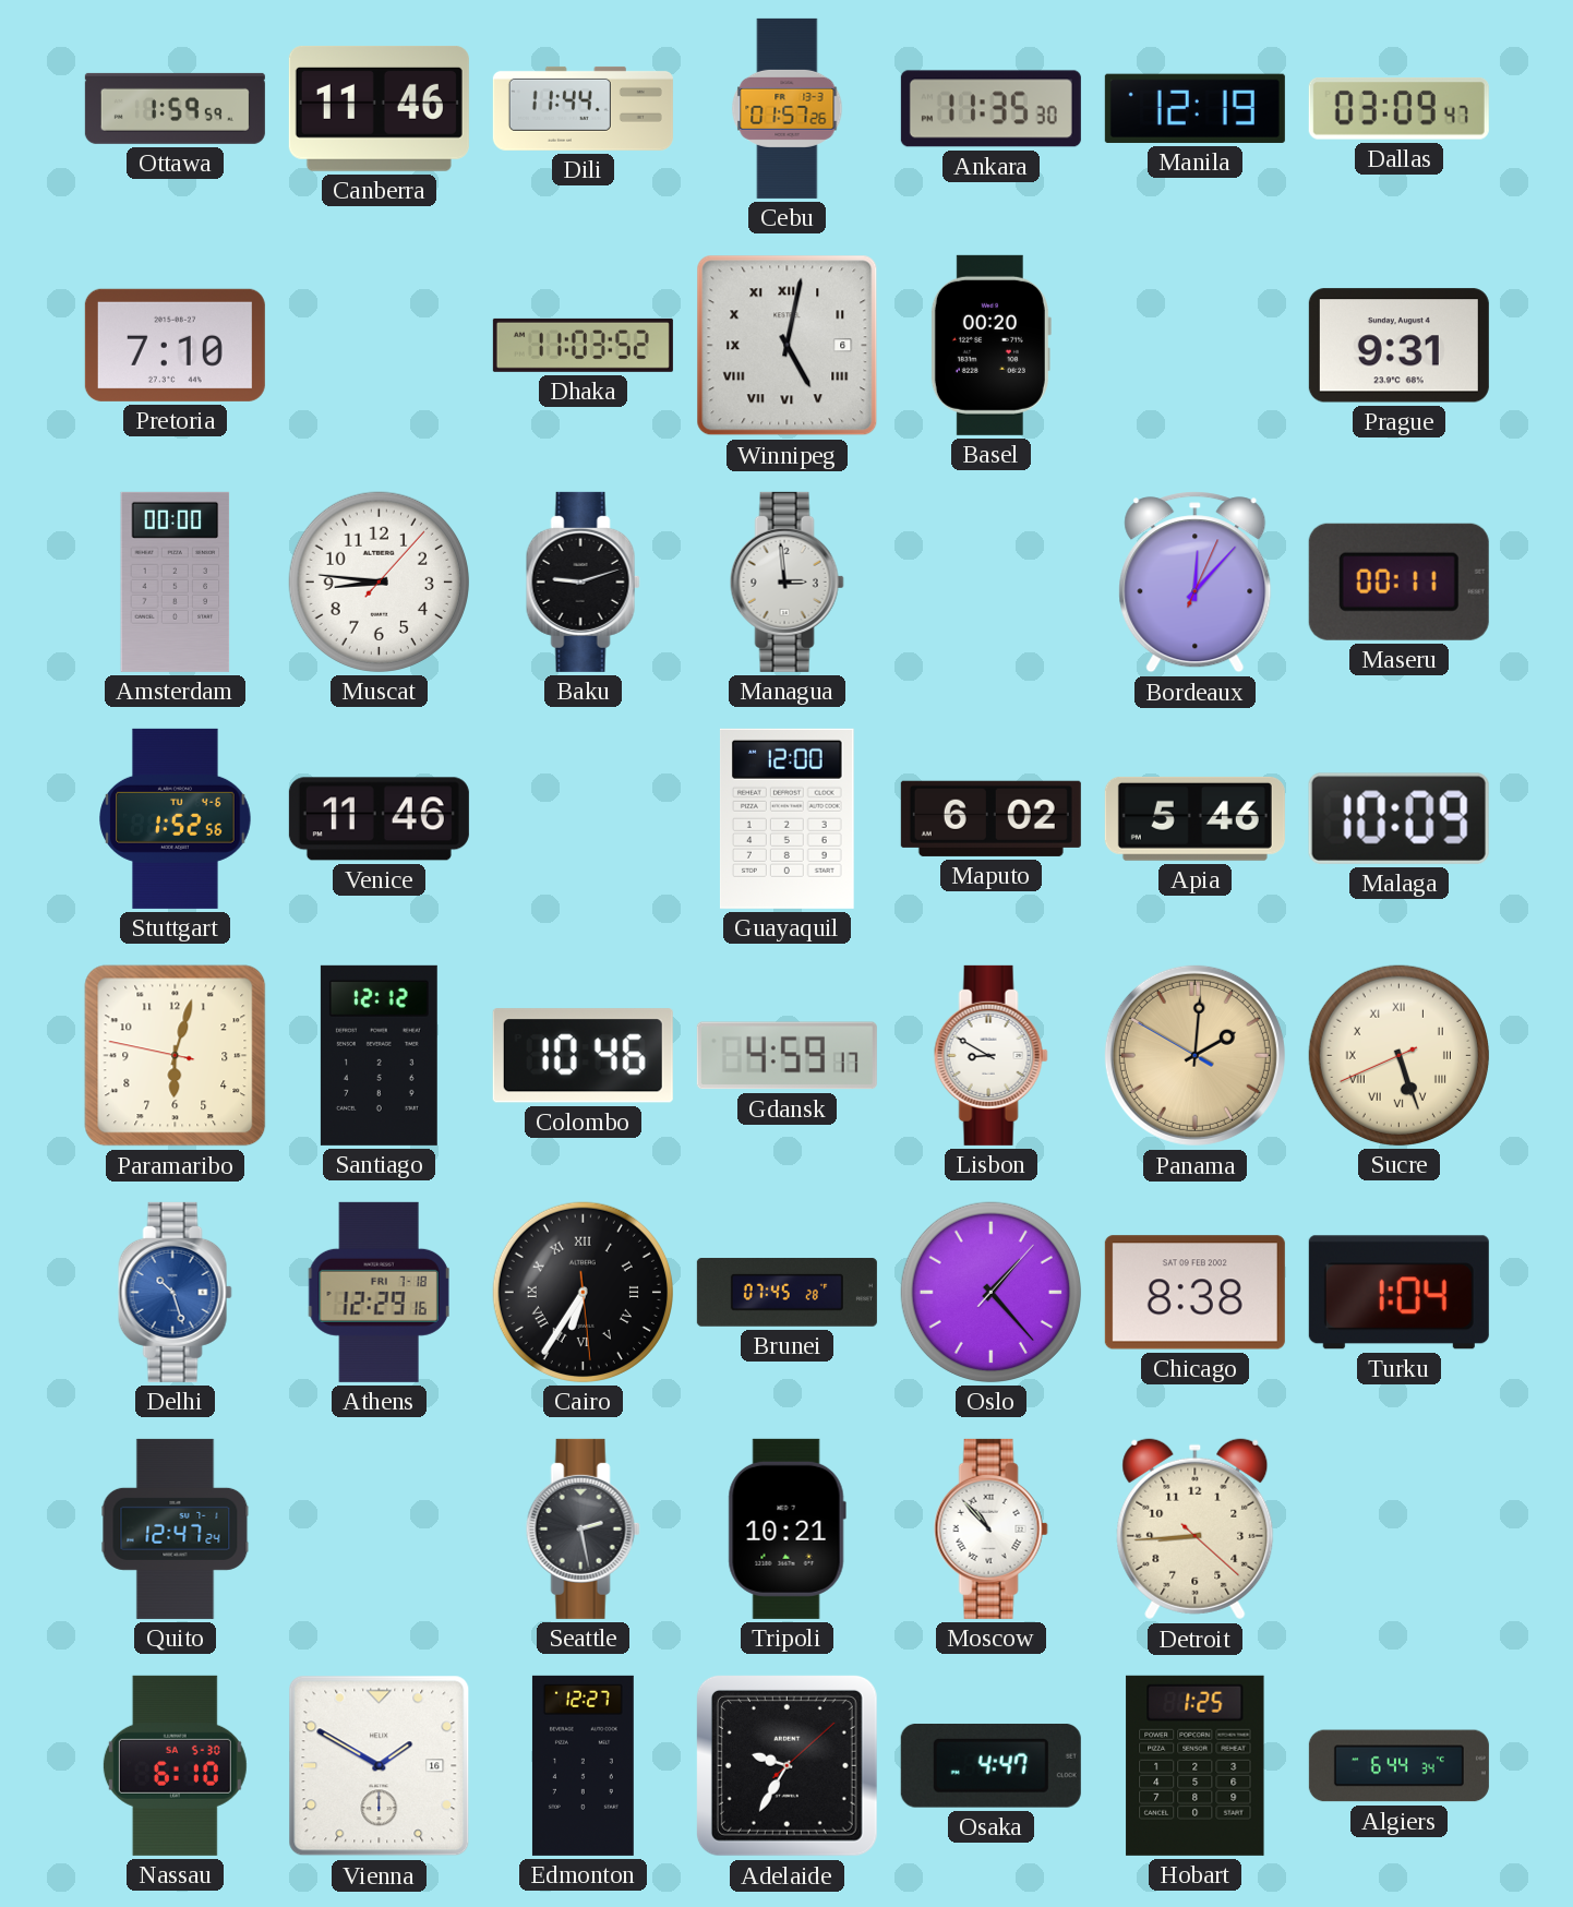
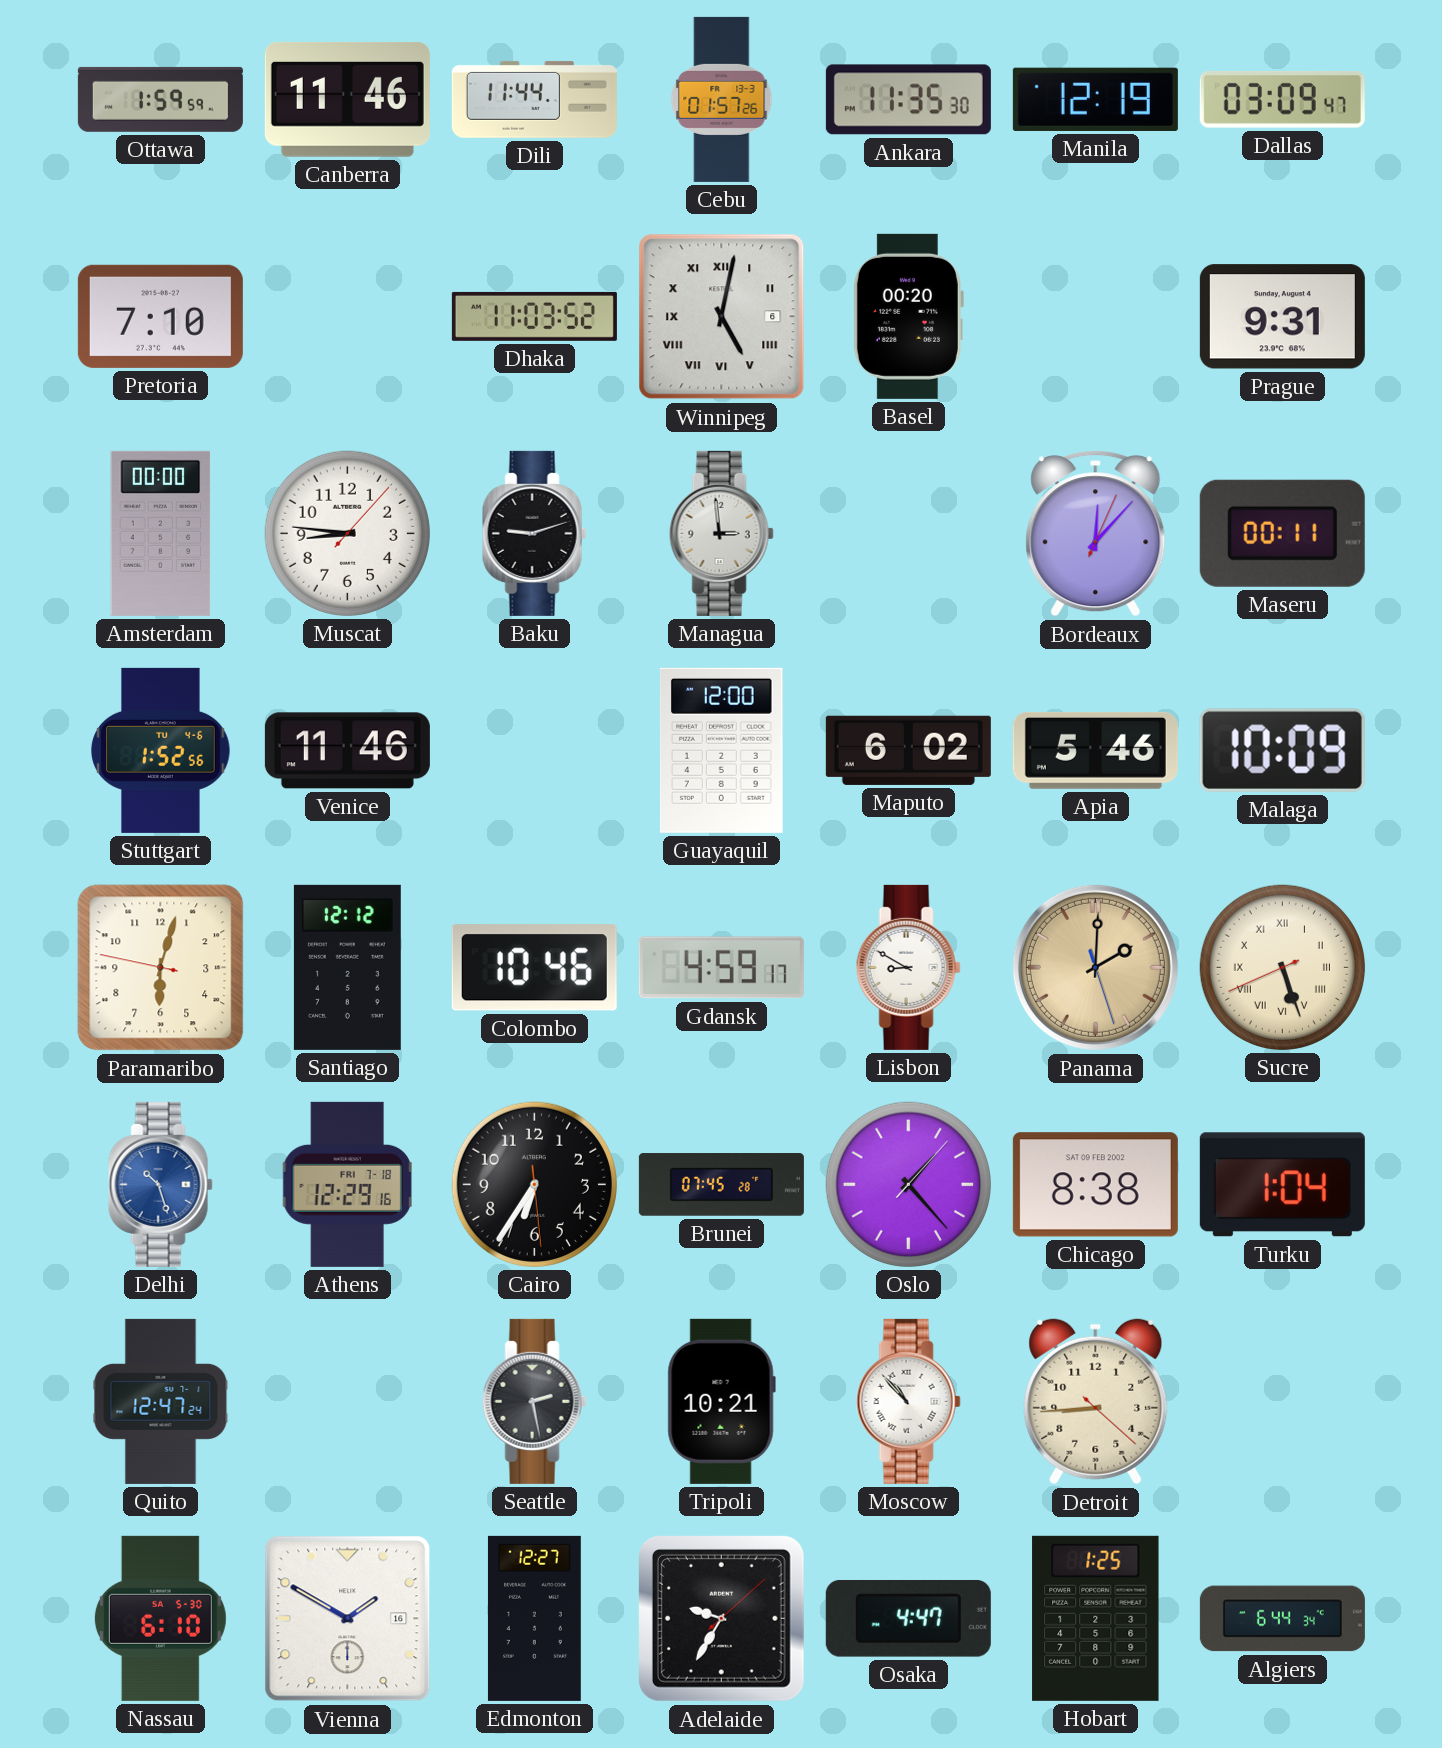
Panama: 2:00:50 -> 2:00:27 (1095, 967)
Cairo numerals: Roman -> Arabic (534, 1184)
